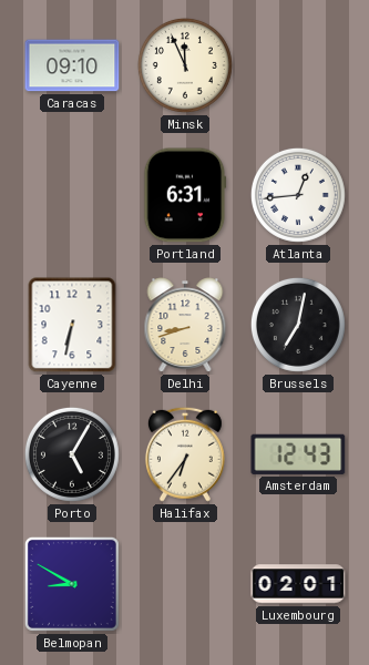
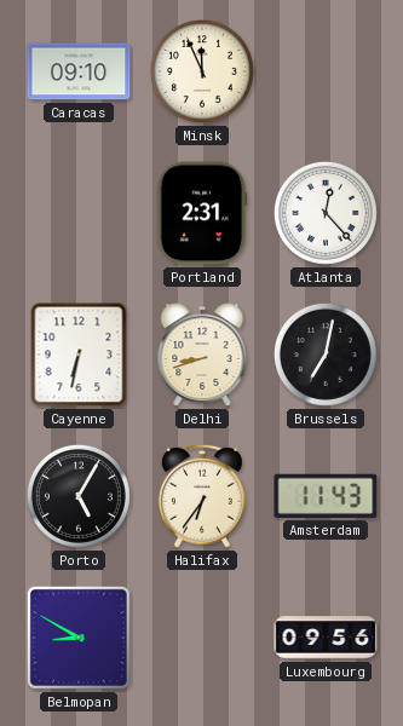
Portland: 6:31 -> 2:31 (202, 213)
Atlanta: 12:44 -> 12:23 (326, 213)
Amsterdam: 12:43 -> 11:43 (326, 496)
Luxembourg: 02:01 -> 09:56 (326, 638)
